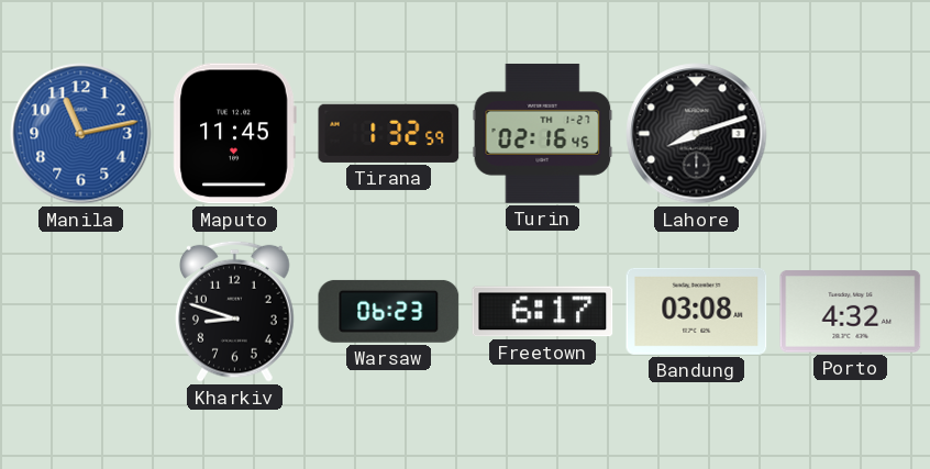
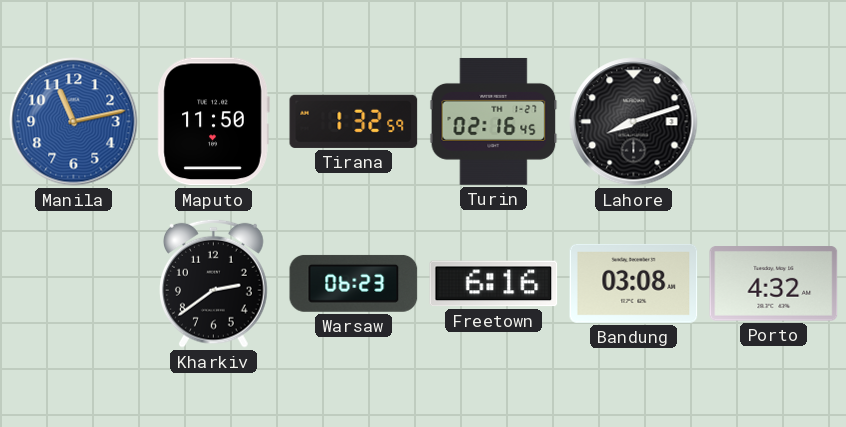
Maputo: 11:45 -> 11:50 (213, 122)
Kharkiv: 8:48 -> 2:39 (214, 283)
Freetown: 6:17 -> 6:16 (494, 284)
